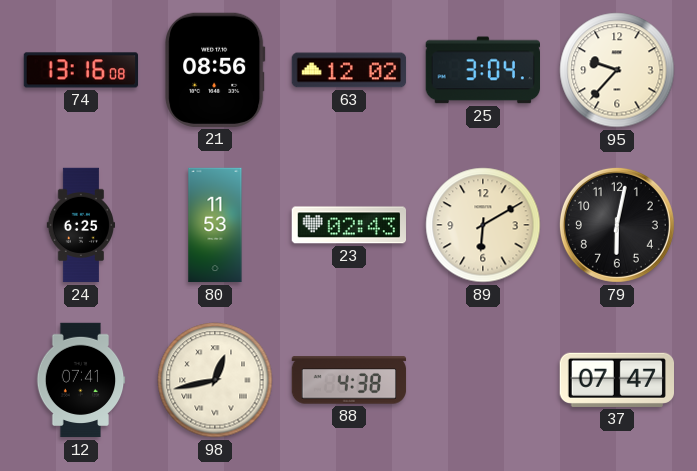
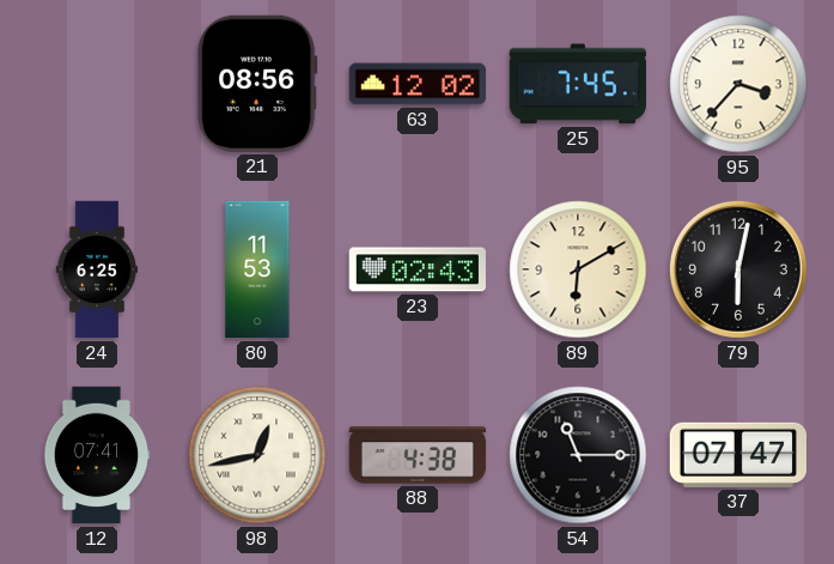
74: 13:16 -> none (81, 70)
25: 3:04 -> 7:45 (577, 84)
95: 9:37 -> 3:37 (738, 84)
54: none -> 11:15 (578, 455)
